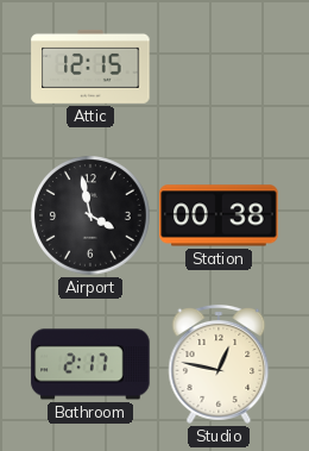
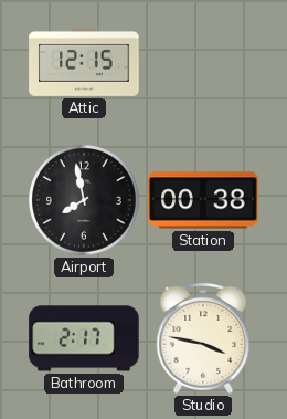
Airport: 3:58 -> 7:58 (85, 201)
Studio: 12:47 -> 3:47 (203, 338)
